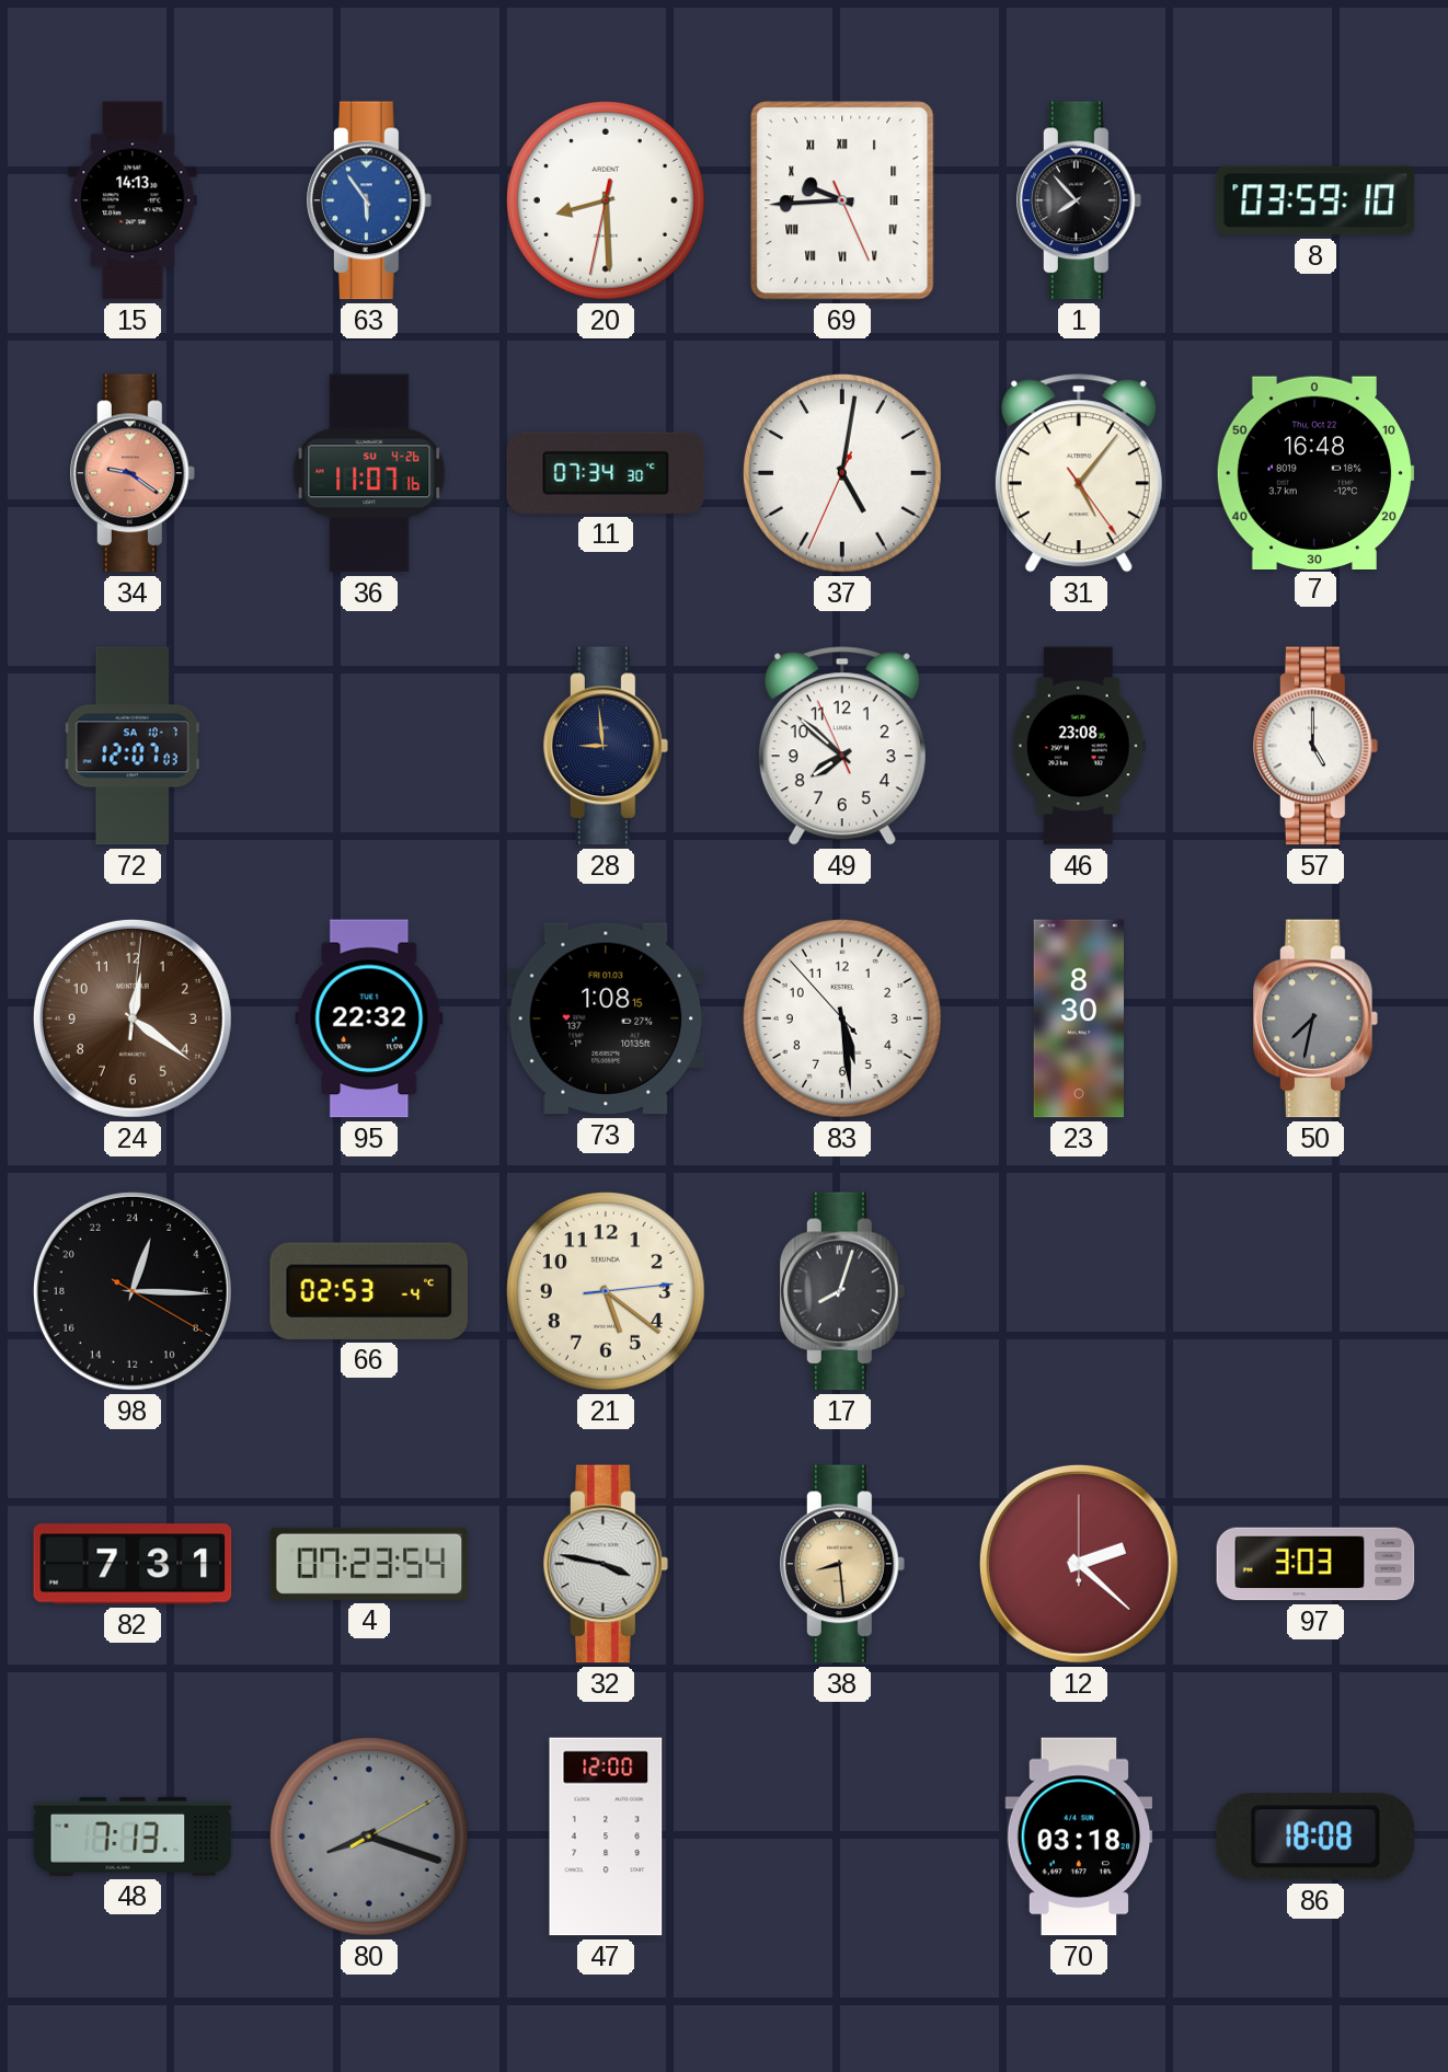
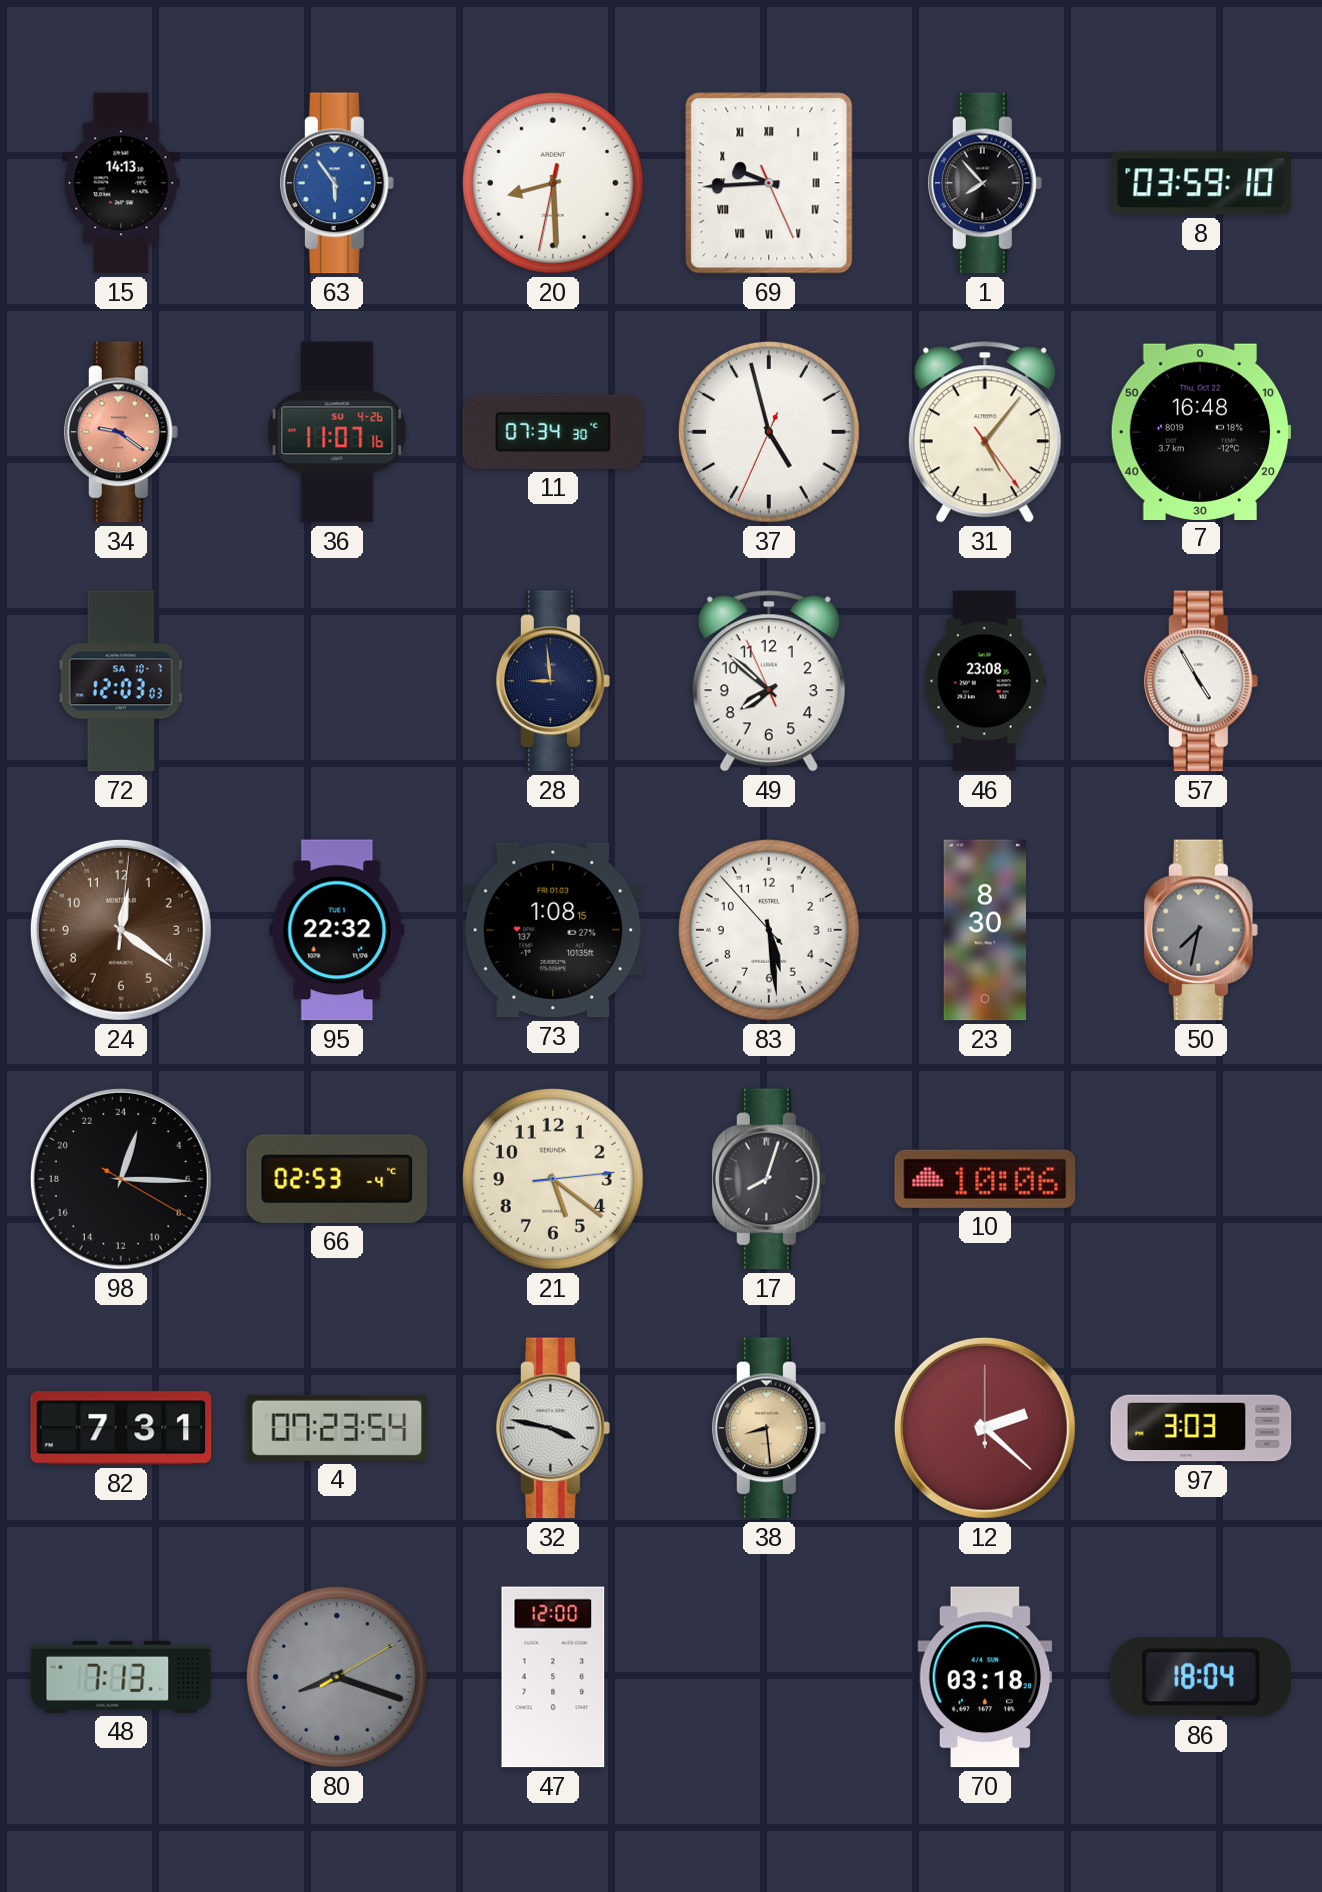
37: 5:01 -> 4:57 (769, 432)
72: 12:07 -> 12:03 (121, 681)
57: 5:00 -> 4:55 (1202, 681)
10: none -> 10:06 (985, 1179)
86: 18:08 -> 18:04 (1201, 1677)
